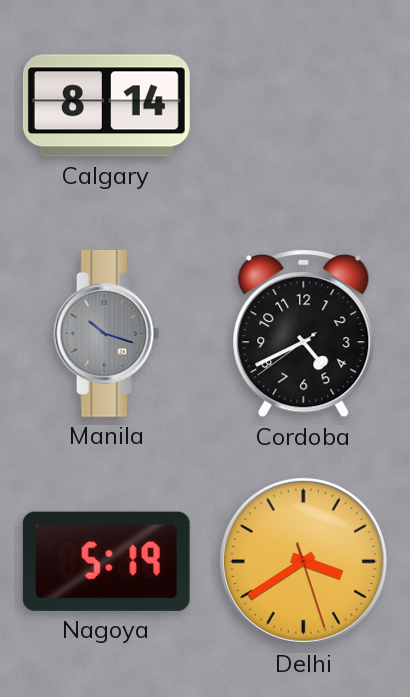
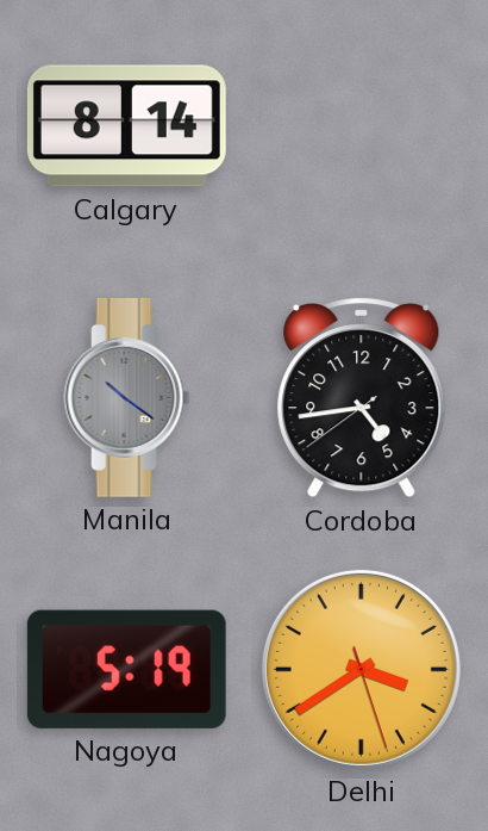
Manila: 10:18 -> 10:21 (127, 397)
Cordoba: 4:40 -> 4:43 (362, 398)
